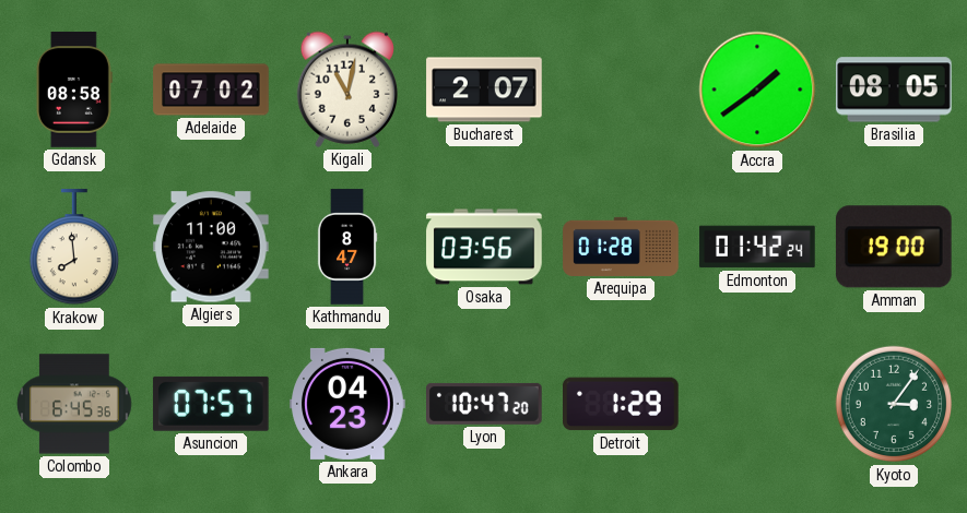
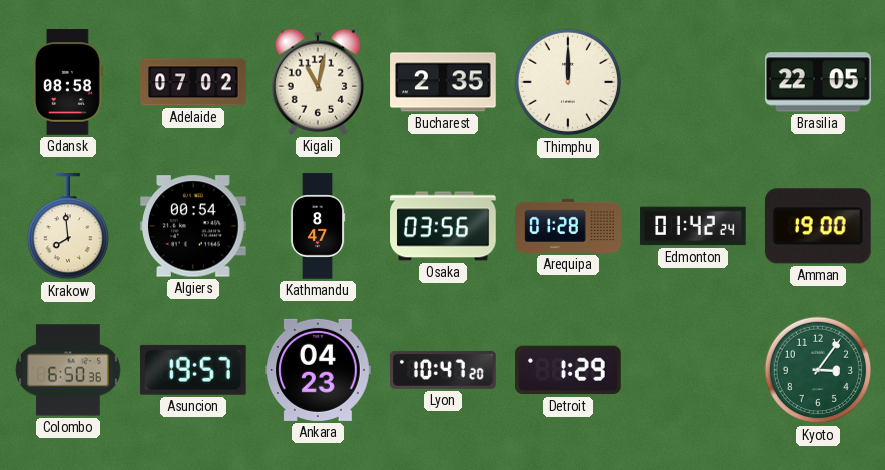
Bucharest: 2:07 -> 2:35 (443, 82)
Thimphu: none -> 12:00 (568, 82)
Accra: 1:39 -> none (757, 90)
Brasilia: 08:05 -> 22:05 (819, 82)
Algiers: 11:00 -> 00:54 (194, 226)
Colombo: 6:45 -> 6:50 (68, 370)
Asuncion: 07:57 -> 19:57 (193, 370)
